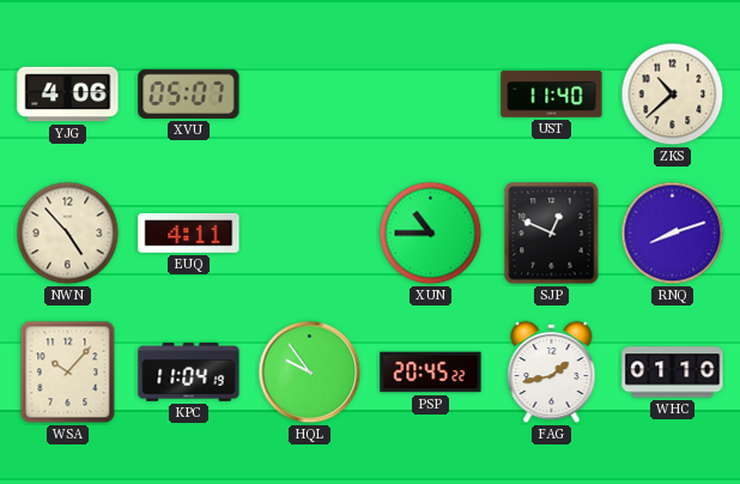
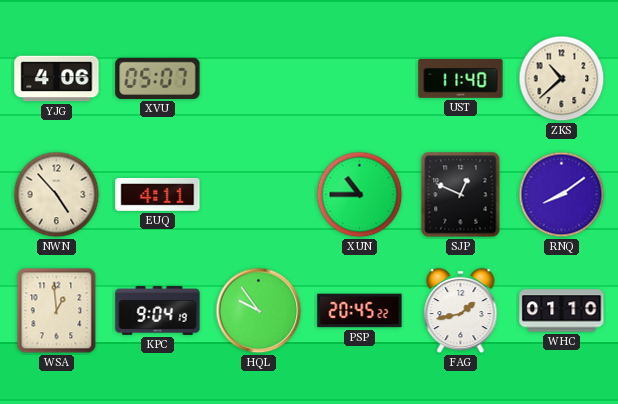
RNQ: 8:12 -> 8:09 (562, 195)
WSA: 10:07 -> 12:59 (57, 311)
KPC: 11:04 -> 9:04 (158, 311)
